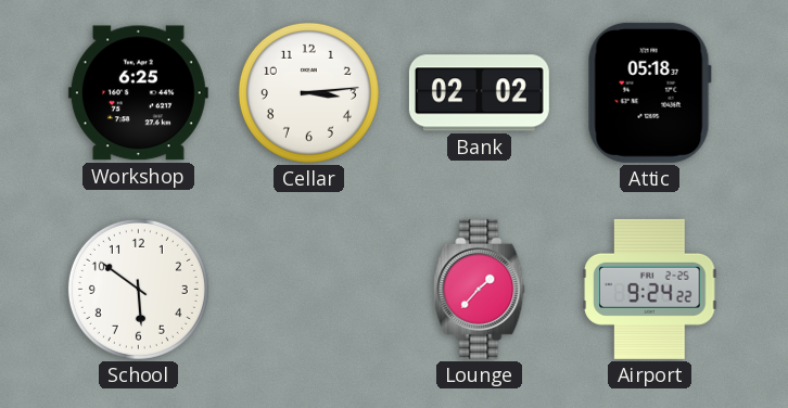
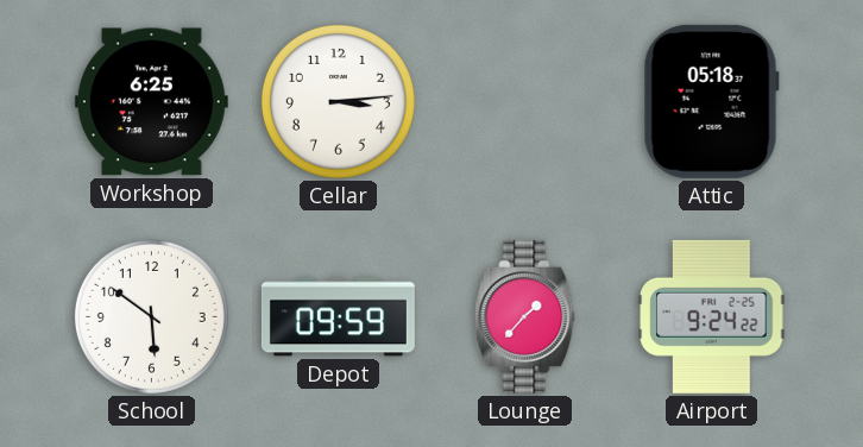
Bank: 02:02 -> none (479, 93)
Depot: none -> 09:59 (338, 317)
